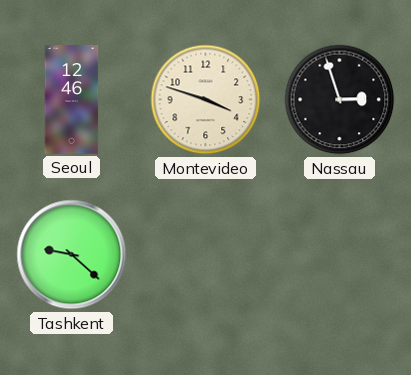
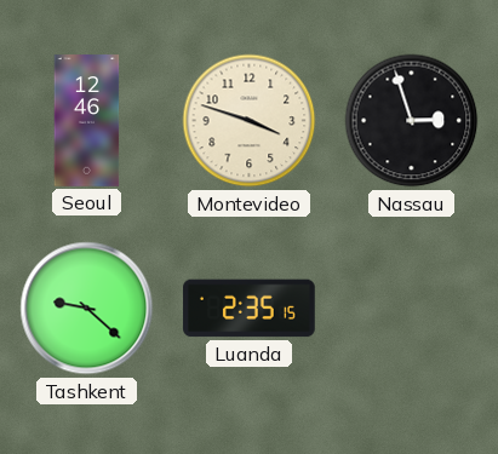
Luanda: none -> 2:35 (250, 309)
